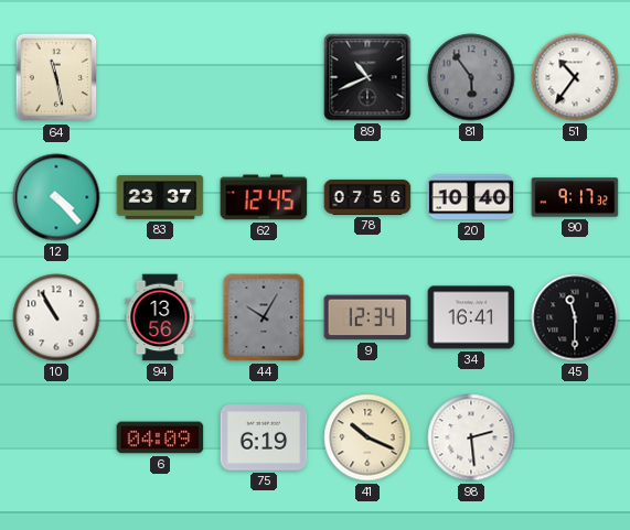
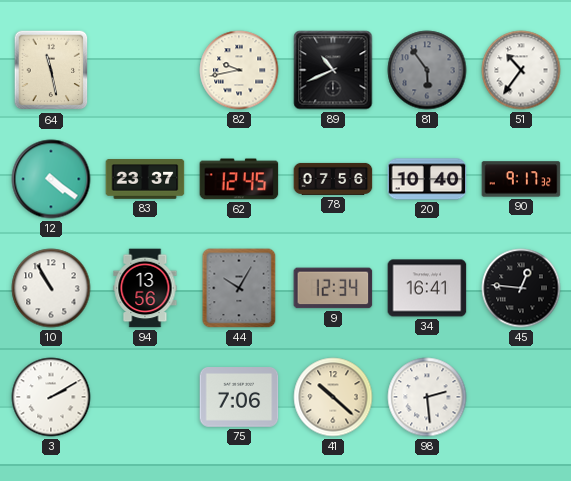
82: none -> 9:43 (239, 70)
12: 4:23 -> 4:21 (51, 179)
45: 11:30 -> 12:46 (521, 288)
3: none -> 2:10 (51, 397)
6: 04:09 -> none (160, 437)
75: 6:19 -> 7:06 (239, 398)
41: 10:19 -> 10:22 (333, 397)
